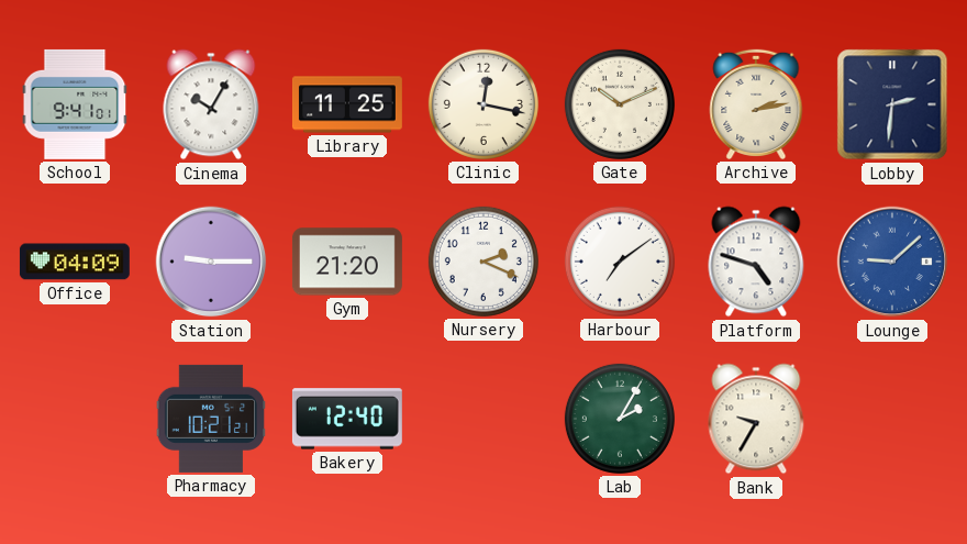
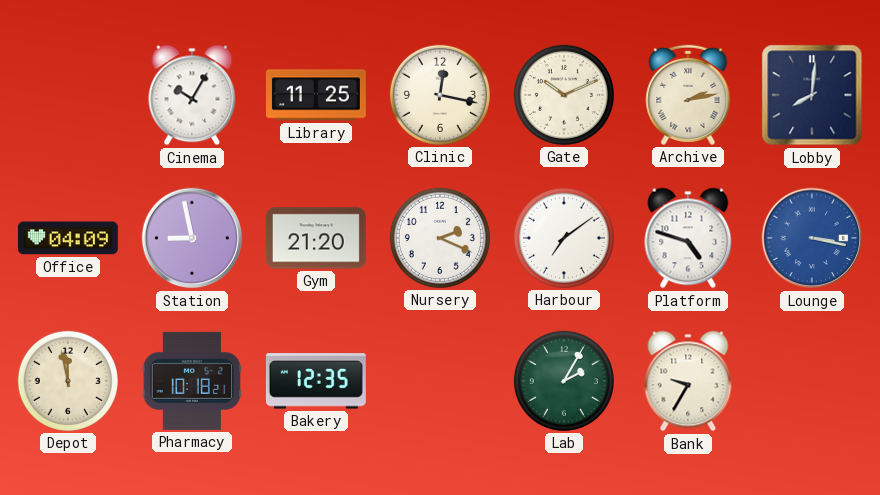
School: 9:41 -> none (75, 104)
Lobby: 2:31 -> 8:01 (812, 95)
Station: 9:15 -> 8:58 (192, 238)
Lounge: 9:08 -> 3:17 (812, 238)
Depot: none -> 11:58 (68, 381)
Pharmacy: 10:21 -> 10:18 (192, 381)
Bakery: 12:40 -> 12:35 (316, 381)
